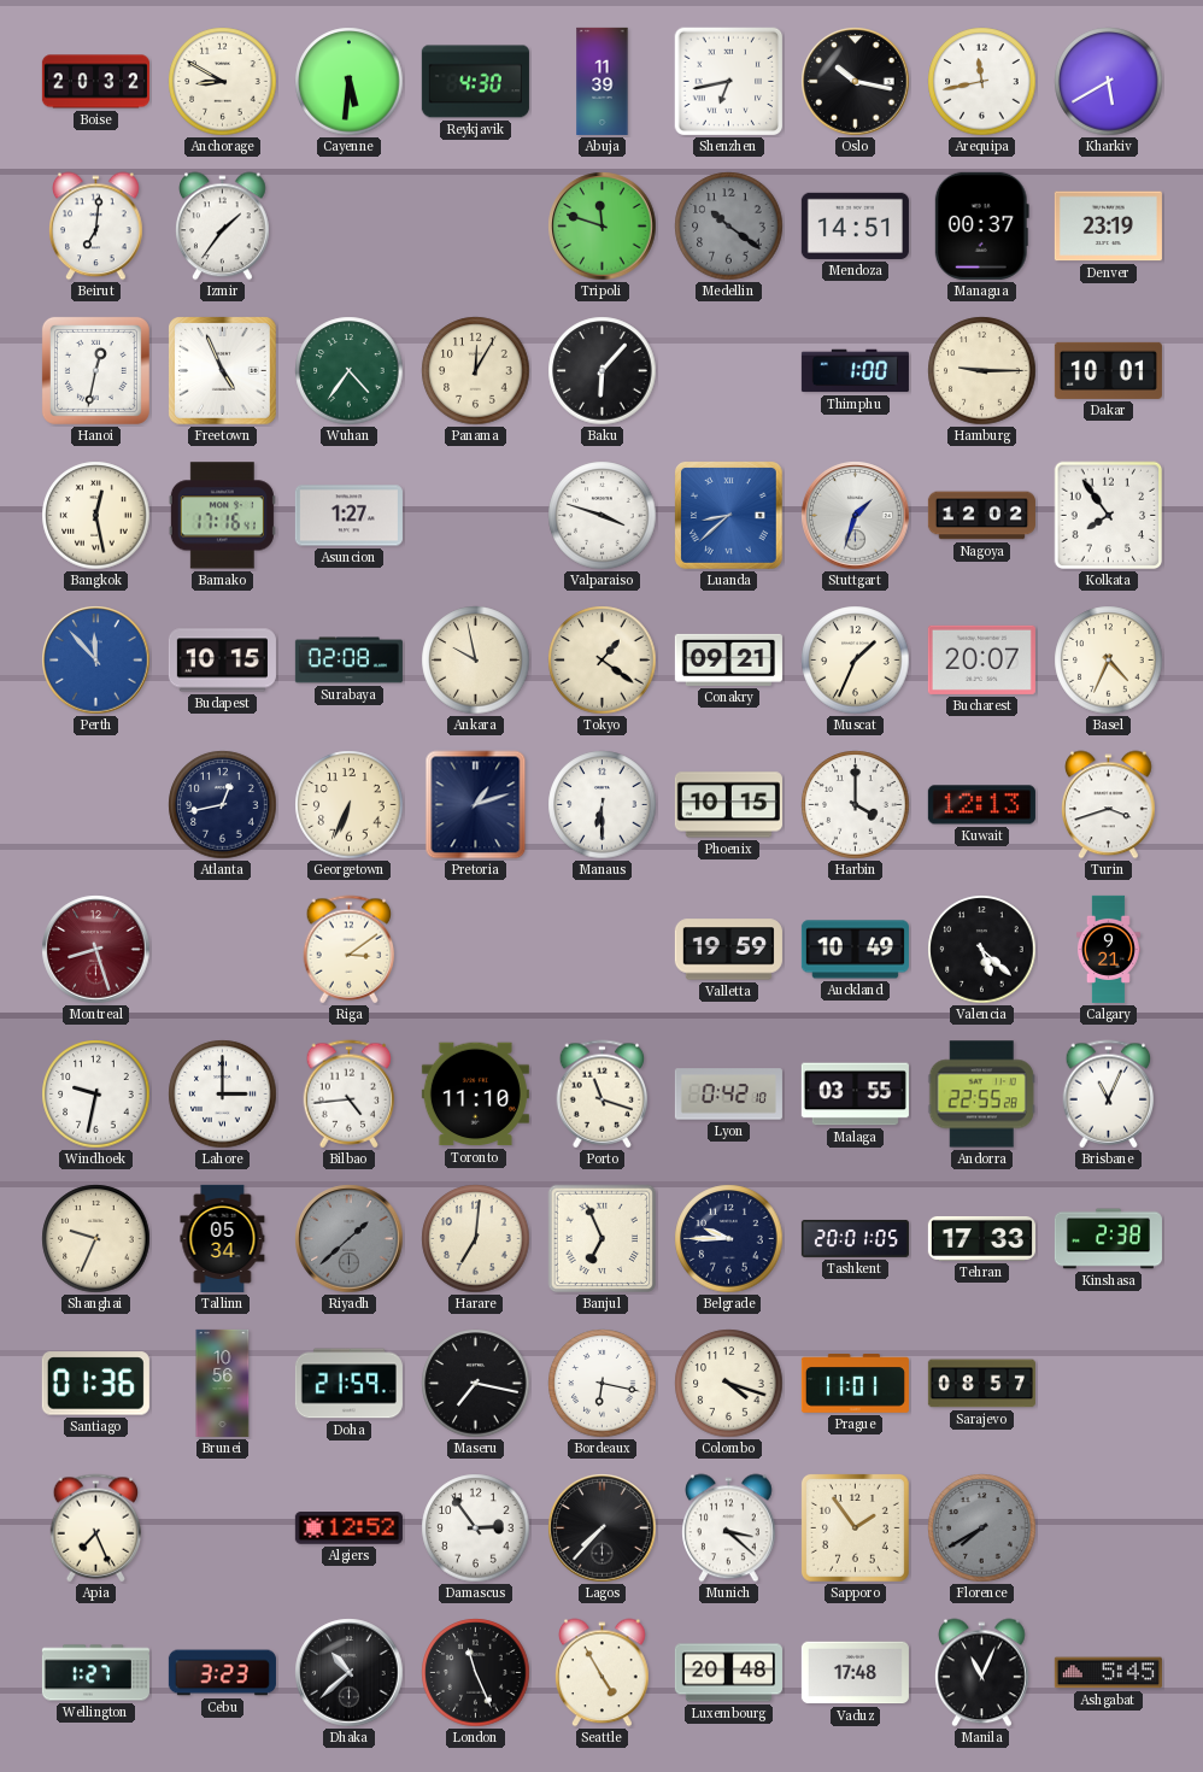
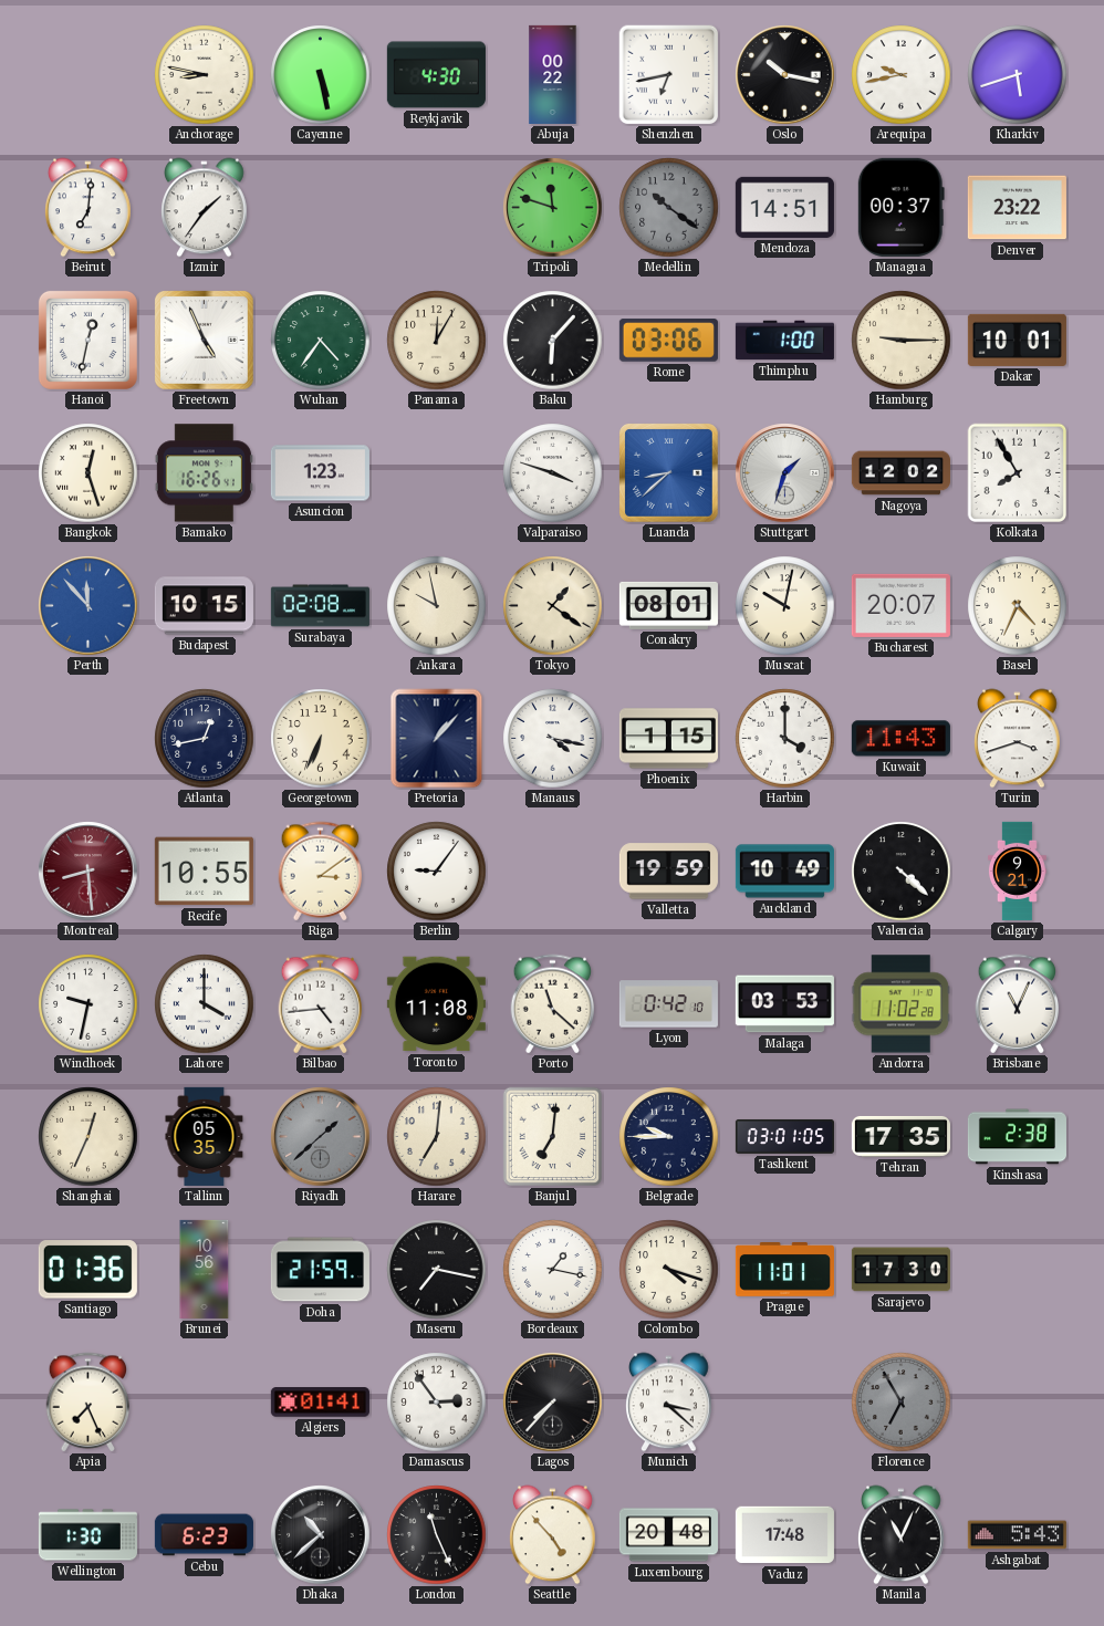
Boise: 20:32 -> none (95, 82)
Anchorage: 8:50 -> 8:47 (205, 75)
Cayenne: 5:31 -> 5:28 (321, 75)
Abuja: 11:39 -> 00:22 (553, 74)
Arequipa: 11:43 -> 9:43 (902, 75)
Kharkiv: 5:40 -> 5:42 (1018, 75)
Denver: 23:19 -> 23:22 (1017, 208)
Rome: none -> 03:06 (668, 341)
Bangkok: 12:28 -> 12:27 (88, 473)
Bamako: 17:16 -> 16:26 (204, 473)
Asuncion: 1:27 -> 1:23 (320, 473)
Kolkata: 7:54 -> 7:55 (1018, 473)
Conakry: 09:21 -> 08:01 (668, 605)
Muscat: 1:34 -> 10:02 (785, 606)
Pretoria: 1:12 -> 1:07 (437, 739)
Manaus: 6:30 -> 4:17 (553, 739)
Phoenix: 10:15 -> 1:15 (668, 739)
Kuwait: 12:13 -> 11:43 (900, 739)
Montreal: 8:27 -> 8:29 (88, 872)
Recife: none -> 10:55 (204, 872)
Berlin: none -> 9:06 (437, 872)
Valencia: 5:22 -> 4:22 (902, 872)
Lahore: 3:00 -> 4:00 (205, 1004)
Toronto: 11:10 -> 11:08 (436, 1004)
Porto: 11:18 -> 11:22 (553, 1004)
Malaga: 03:55 -> 03:53 (784, 1004)
Andorra: 22:55 -> 11:02 (900, 1004)
Shanghai: 9:34 -> 12:34 (88, 1137)
Tallinn: 05:34 -> 05:35 (205, 1136)
Banjul: 6:56 -> 7:01 (553, 1137)
Tashkent: 20:01 -> 03:01 (784, 1136)
Tehran: 17:33 -> 17:35 (900, 1136)
Bordeaux: 6:17 -> 1:17 (553, 1270)
Sarajevo: 08:57 -> 17:30 (900, 1270)
Algiers: 12:52 -> 01:41 (320, 1403)
Sapporo: 1:54 -> none (855, 1527)
Florence: 7:40 -> 6:55 (902, 1403)
Wellington: 1:27 -> 1:30 (87, 1535)
Cebu: 3:23 -> 6:23 (204, 1535)
Seattle: 4:55 -> 4:53 (553, 1535)
Ashgabat: 5:45 -> 5:43 (1017, 1535)
